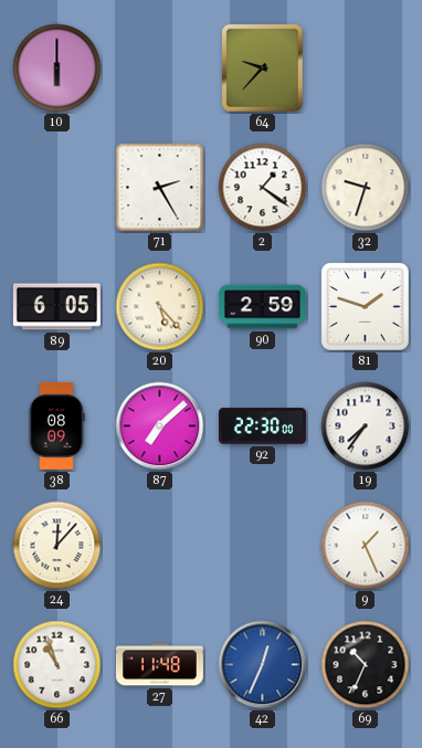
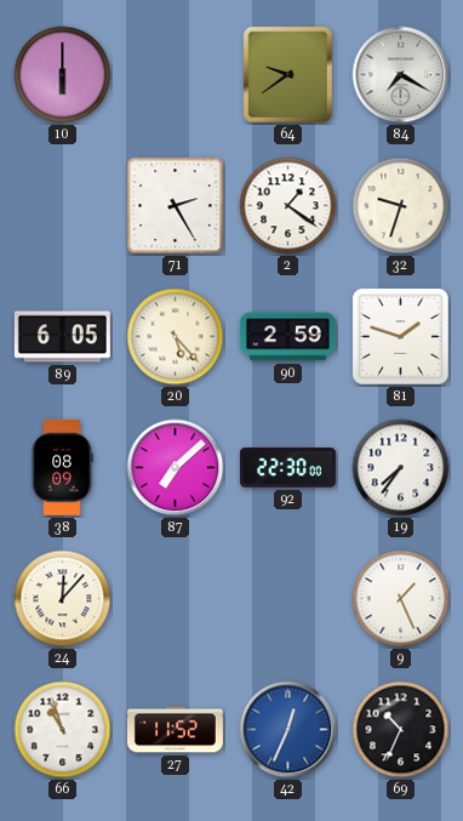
64: 9:37 -> 9:39 (287, 74)
84: none -> 7:20 (401, 75)
27: 11:48 -> 11:52 (175, 730)
